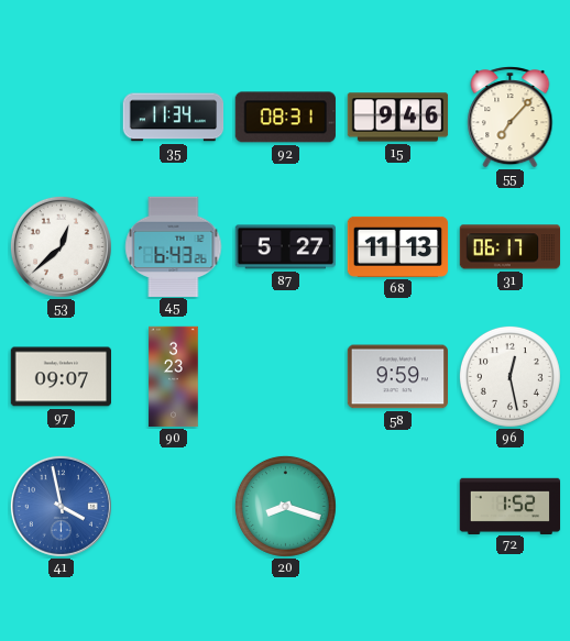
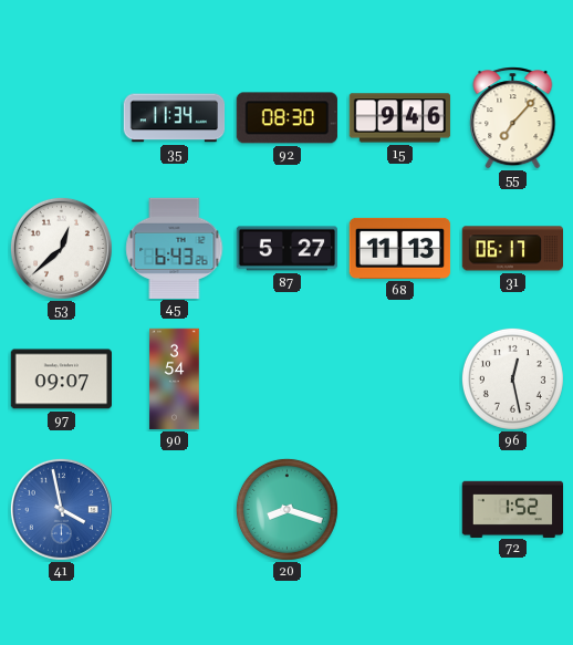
92: 08:31 -> 08:30 (286, 118)
90: 3:23 -> 3:54 (175, 379)
58: 9:59 -> none (397, 377)
